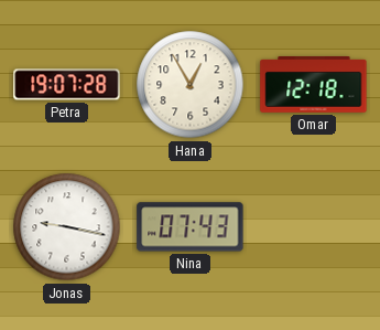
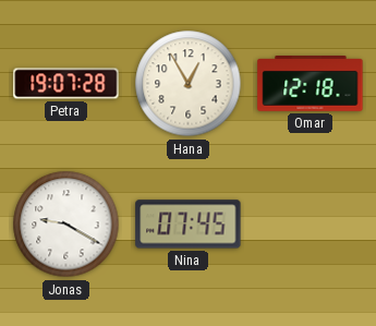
Jonas: 9:17 -> 9:20 (66, 225)
Nina: 07:43 -> 07:45 (189, 225)
